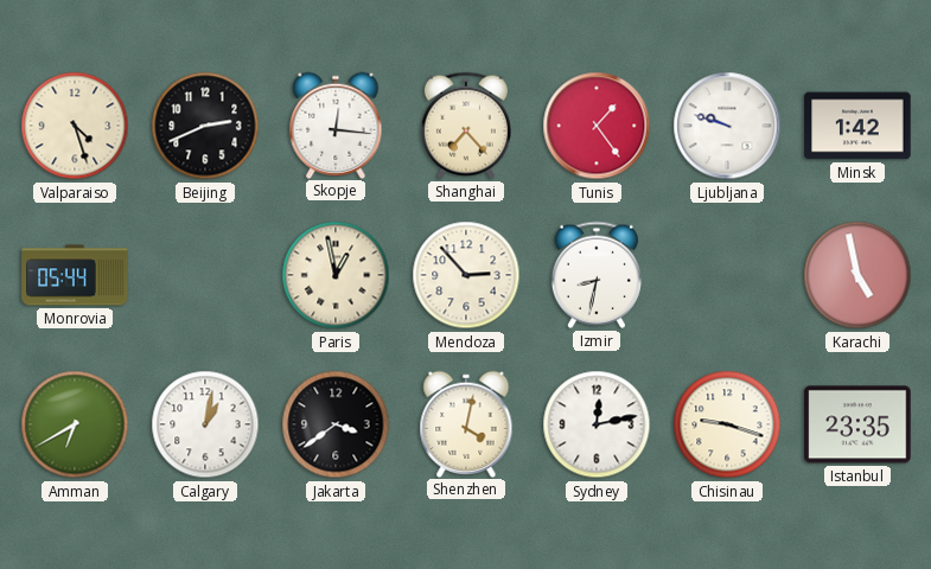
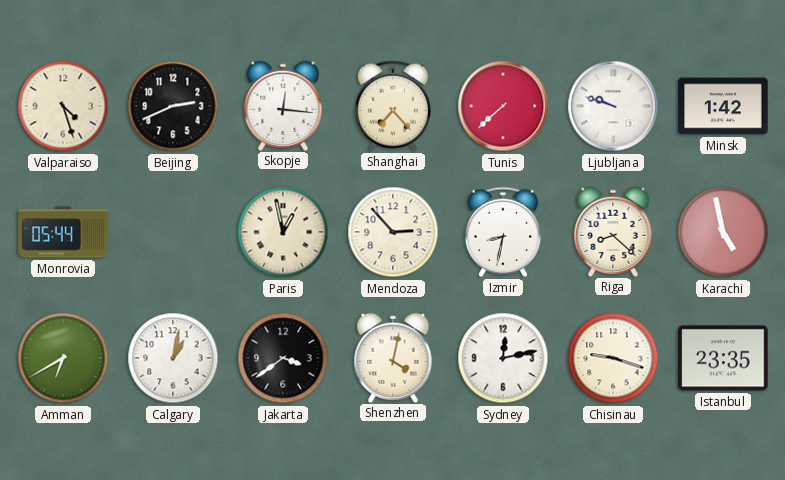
Tunis: 1:24 -> 7:38 (503, 106)
Riga: none -> 8:22 (613, 231)
